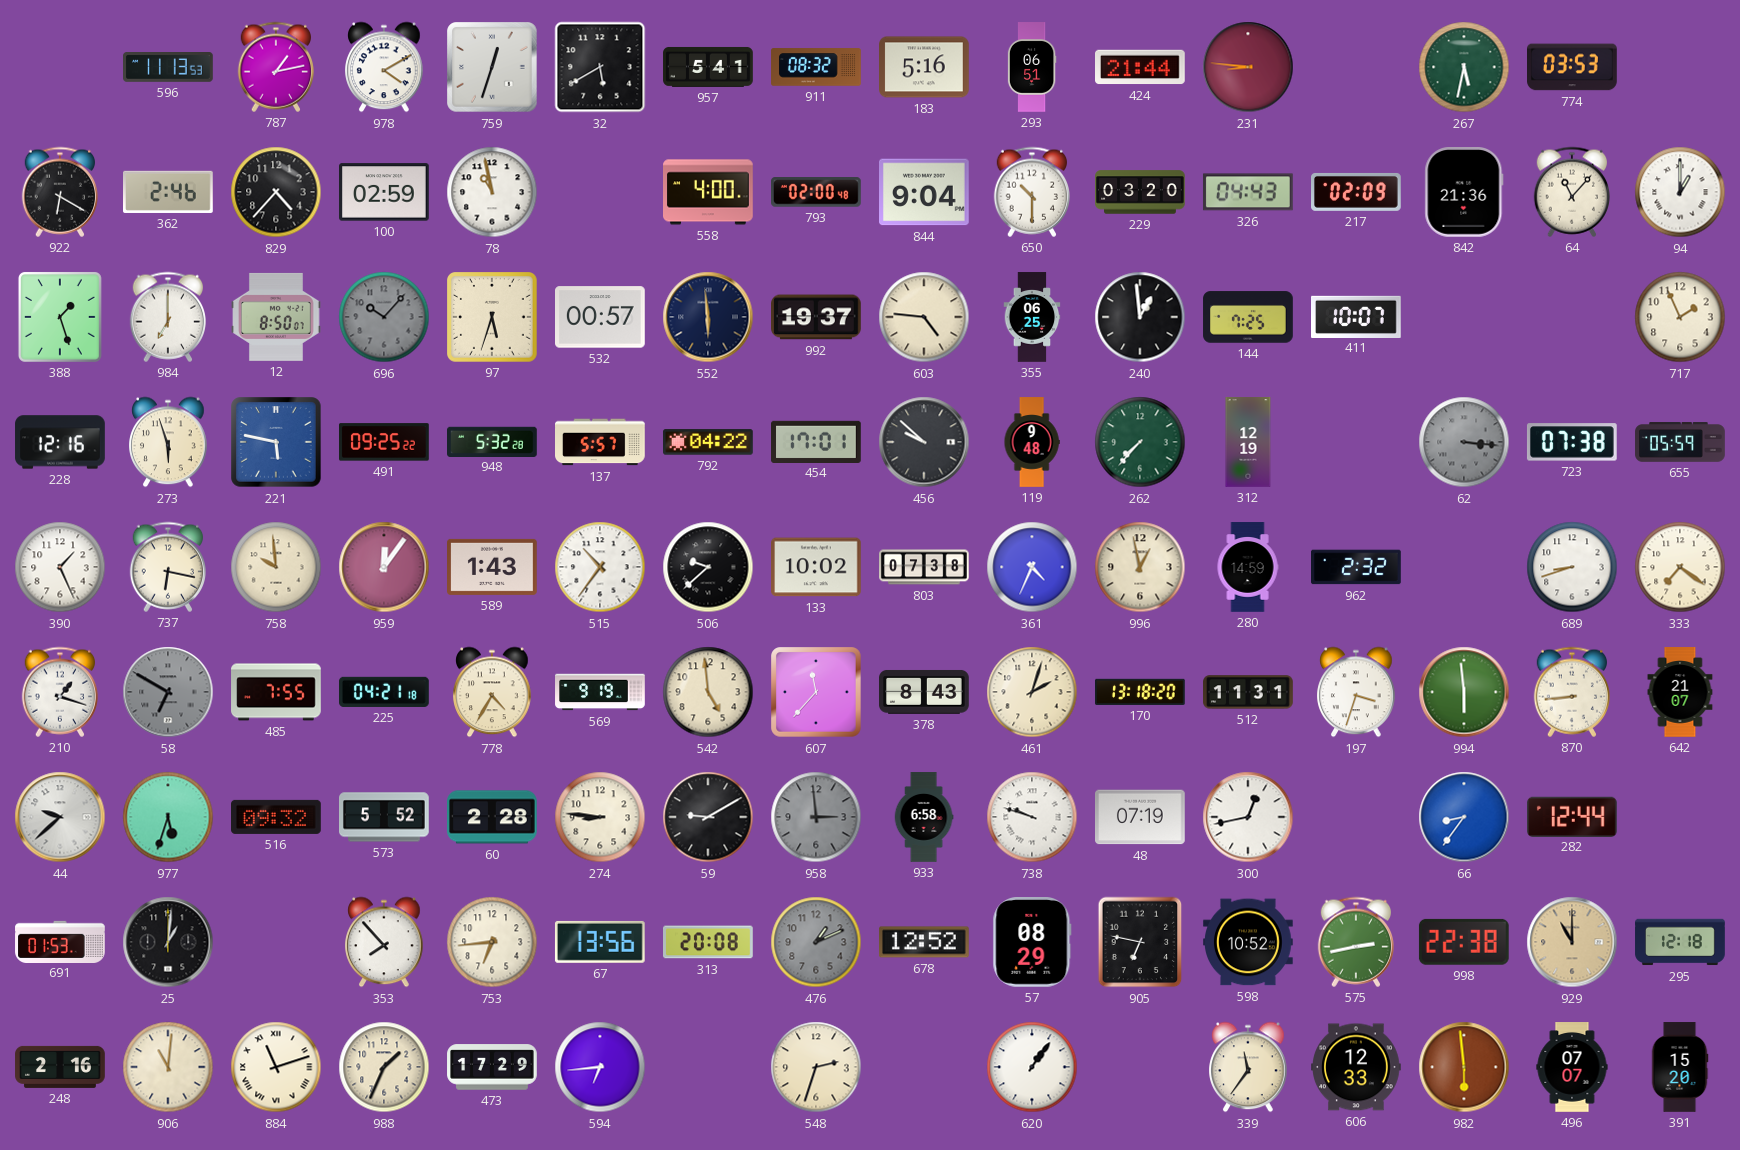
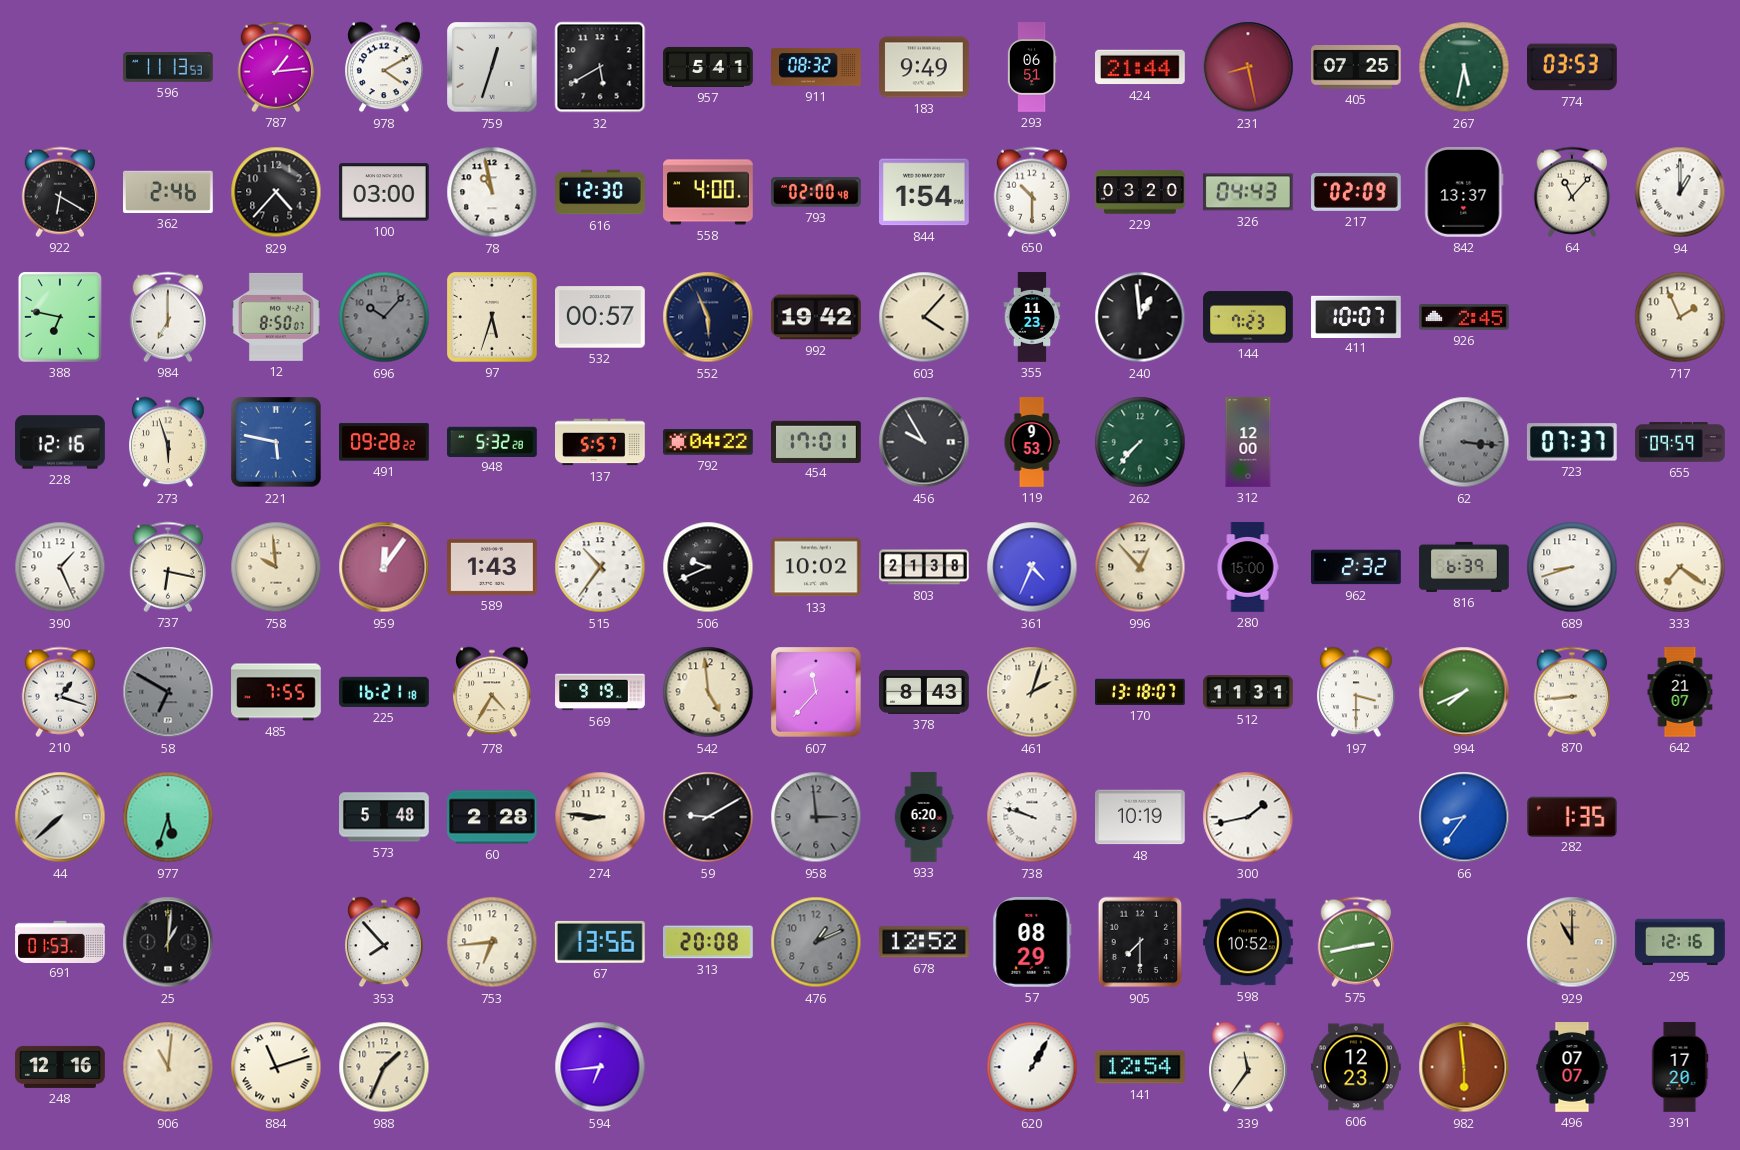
787: 1:13 -> 1:14 (275, 67)
183: 5:16 -> 9:49 (925, 67)
231: 8:46 -> 8:28 (1248, 67)
405: none -> 07:25 (1357, 67)
100: 02:59 -> 03:00 (385, 192)
616: none -> 12:30 (600, 192)
844: 9:04 -> 1:54 (925, 192)
842: 21:36 -> 13:37 (1464, 193)
388: 1:27 -> 6:47 (60, 317)
552: 5:59 -> 5:56 (708, 317)
992: 19:37 -> 19:42 (817, 317)
603: 4:46 -> 4:07 (924, 317)
355: 06:25 -> 11:23 (1032, 317)
144: 7:25 -> 7:23 (1248, 317)
926: none -> 2:45 (1465, 317)
491: 09:25 -> 09:28 (385, 442)
456: 9:52 -> 9:55 (924, 442)
119: 9:48 -> 9:53 (1032, 442)
312: 12:19 -> 12:00 (1248, 442)
723: 07:38 -> 07:37 (1572, 442)
655: 05:59 -> 09:59 (1680, 442)
506: 9:38 -> 9:41 (708, 567)
803: 07:38 -> 21:38 (924, 567)
996: 12:58 -> 12:53 (1140, 567)
280: 14:59 -> 15:00 (1248, 567)
816: none -> 6:39 (1464, 567)
225: 04:21 -> 16:21 (385, 692)
170: 13:18:20 -> 13:18:07 (1141, 692)
197: 3:33 -> 3:30 (1356, 692)
994: 5:59 -> 7:41 (1464, 692)
44: 9:38 -> 7:38 (60, 817)
516: 09:32 -> none (277, 817)
573: 5:52 -> 5:48 (385, 817)
933: 6:58 -> 6:20 (924, 817)
48: 07:19 -> 10:19 (1141, 817)
300: 12:43 -> 1:43 (1248, 817)
282: 12:44 -> 1:35 (1573, 816)
905: 6:47 -> 7:30 (1140, 942)
998: 22:38 -> none (1464, 942)
295: 12:18 -> 12:16 (1680, 942)
248: 2:16 -> 12:16 (60, 1067)
473: 17:29 -> none (492, 1067)
548: 2:33 -> none (816, 1067)
620: 1:06 -> 1:05 (1032, 1067)
141: none -> 12:54 (1141, 1067)
606: 12:33 -> 12:23 (1356, 1067)
391: 15:20 -> 17:20 (1680, 1067)
